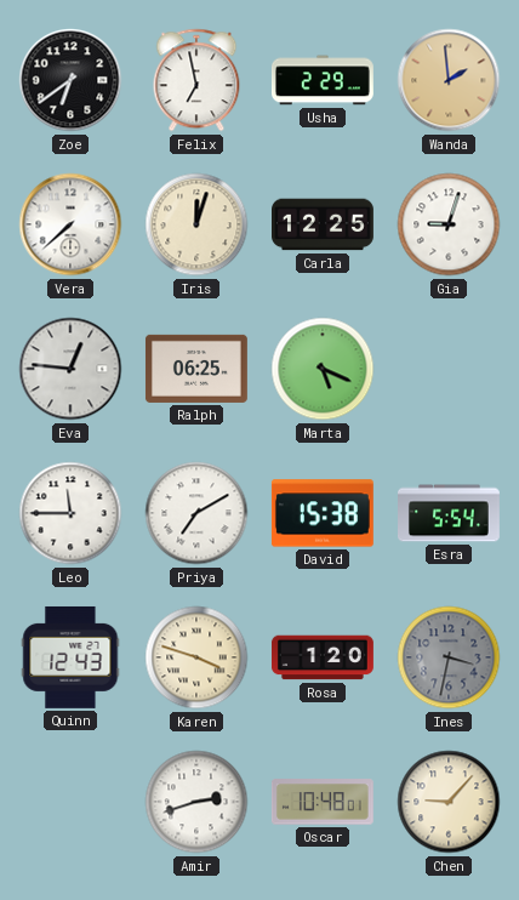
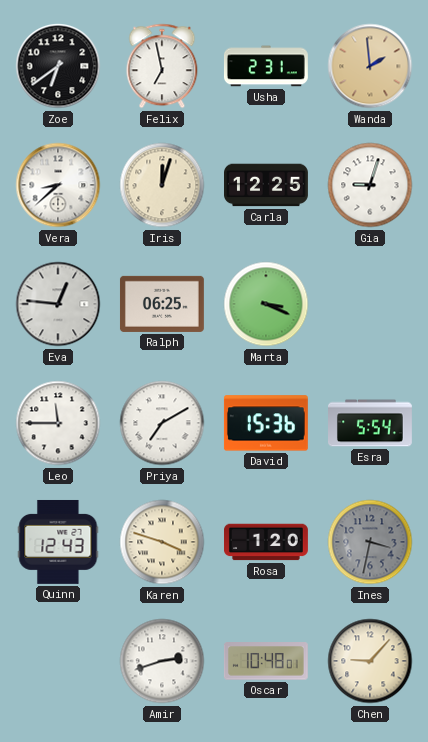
Usha: 2:29 -> 2:31 (266, 66)
Vera: 7:38 -> 8:38 (58, 185)
Marta: 5:19 -> 3:19 (266, 304)
David: 15:38 -> 15:36 (266, 423)
